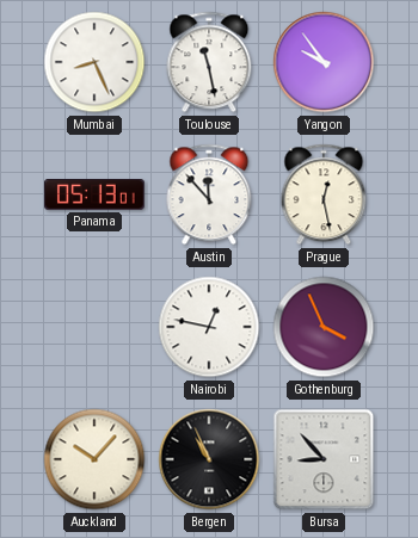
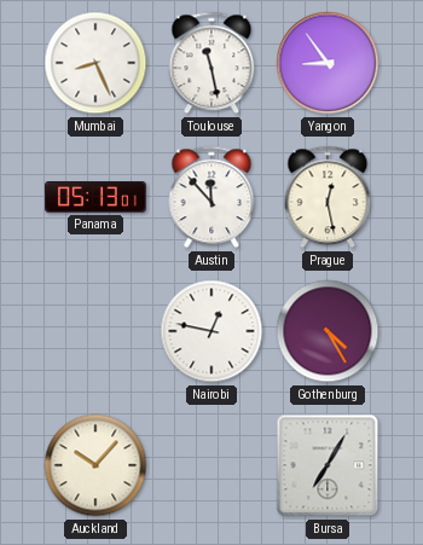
Yangon: 9:54 -> 8:54 (328, 63)
Gothenburg: 3:56 -> 4:25 (328, 331)
Bergen: 10:56 -> none (209, 459)
Bursa: 8:53 -> 7:05 (328, 465)
